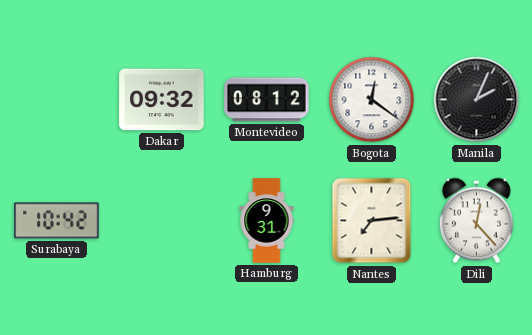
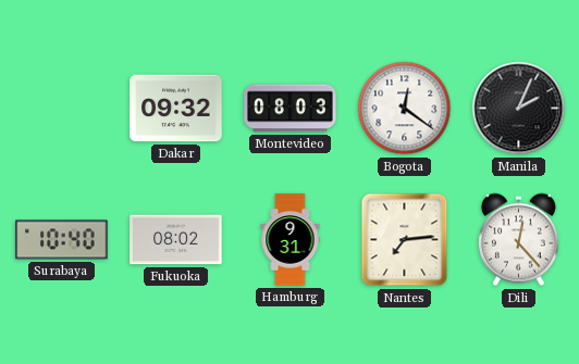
Montevideo: 08:12 -> 08:03 (291, 109)
Surabaya: 10:42 -> 10:40 (62, 240)
Fukuoka: none -> 08:02 (176, 240)
